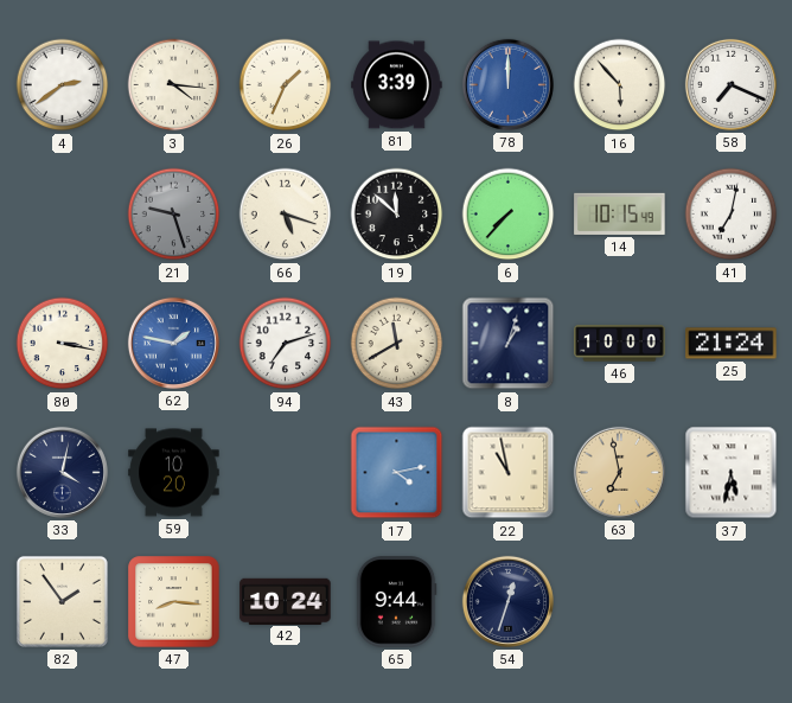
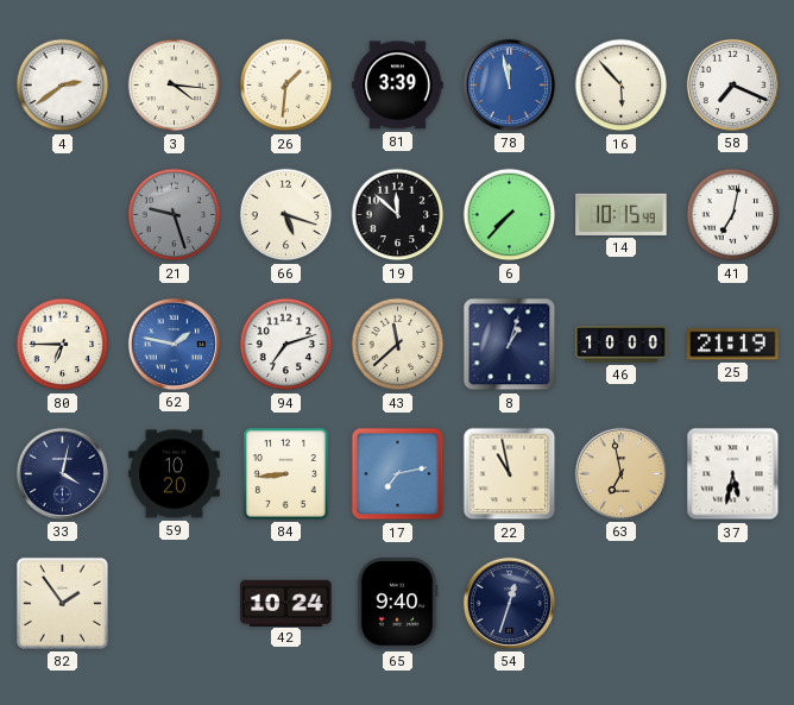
26: 1:34 -> 1:31 (286, 86)
78: 12:00 -> 11:58 (509, 84)
80: 3:17 -> 6:45 (63, 345)
43: 11:40 -> 11:38 (398, 345)
25: 21:24 -> 21:19 (733, 345)
84: none -> 8:44 (286, 474)
17: 4:13 -> 7:13 (398, 474)
47: 8:16 -> none (174, 602)
65: 9:44 -> 9:40 (397, 604)
